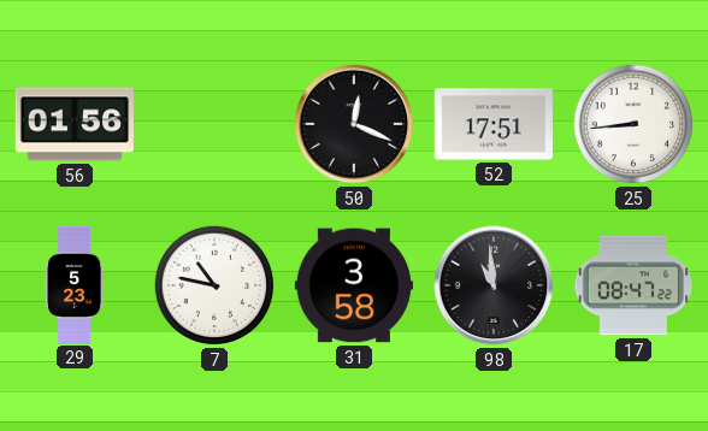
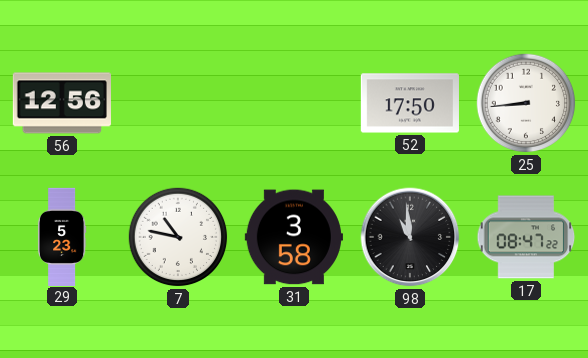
56: 01:56 -> 12:56 (62, 103)
50: 12:19 -> none (354, 124)
52: 17:51 -> 17:50 (410, 103)
